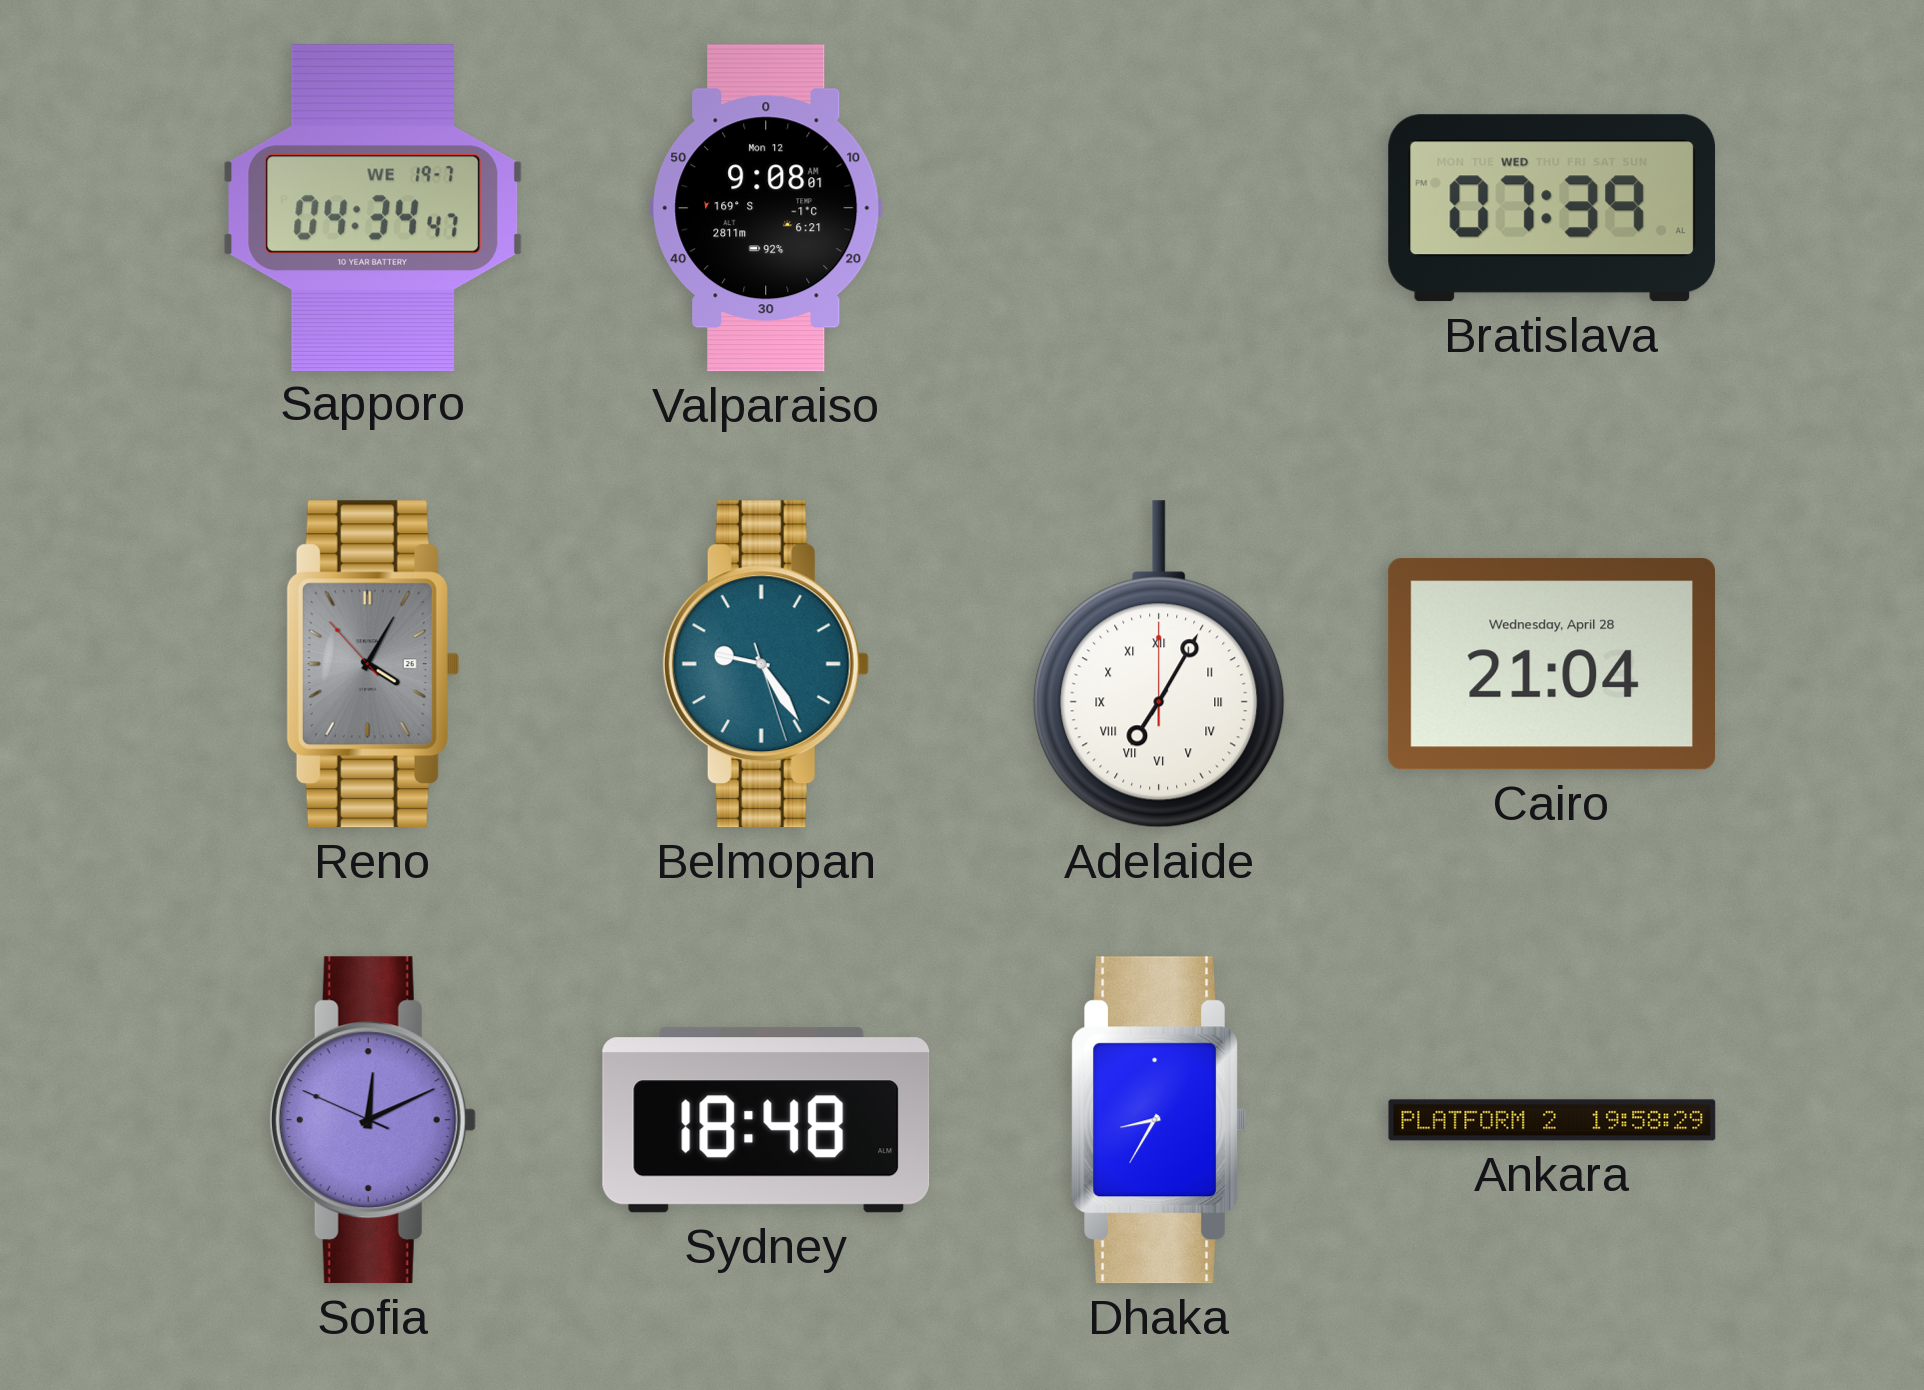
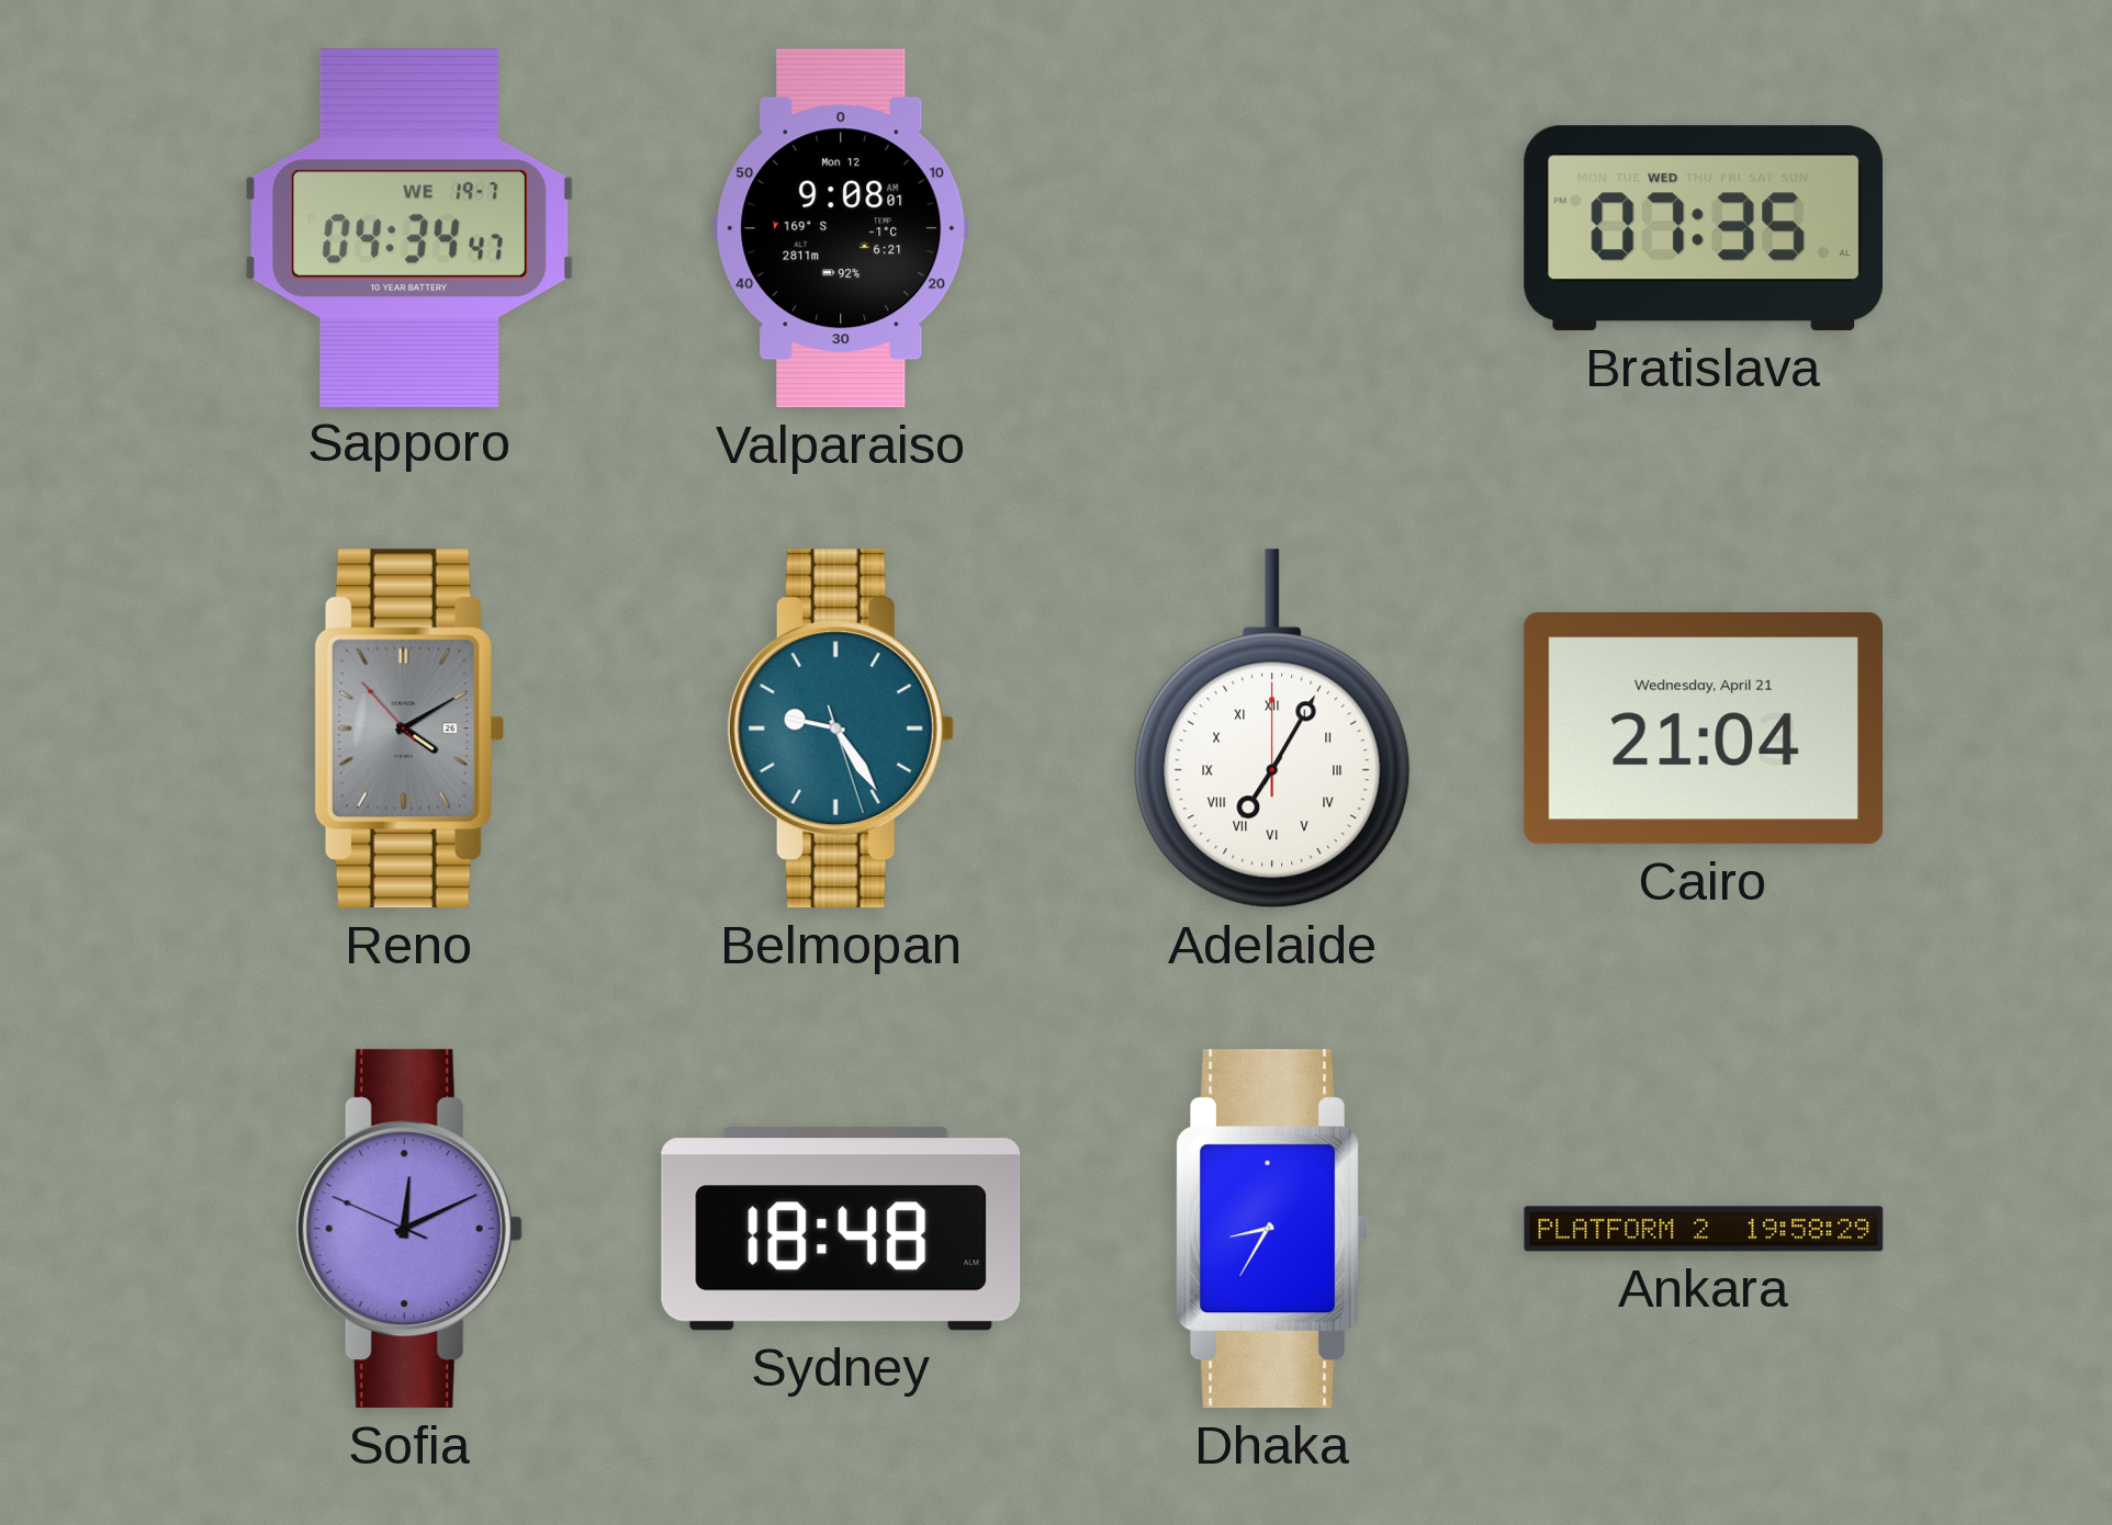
Bratislava: 07:39 -> 07:35 (1704, 228)
Reno: 4:04 -> 4:09 (409, 728)
Cairo date: Wednesday, April 28 -> Wednesday, April 21 (1703, 728)
